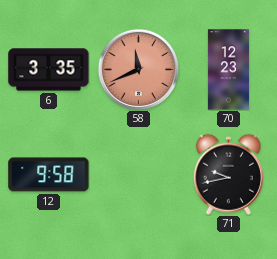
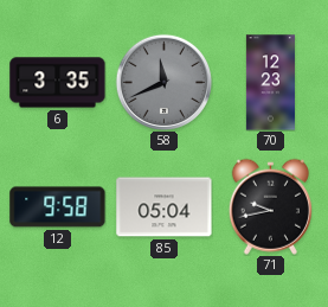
58 dial: salmon -> grey (163, 82)
85: none -> 05:04 (165, 207)
